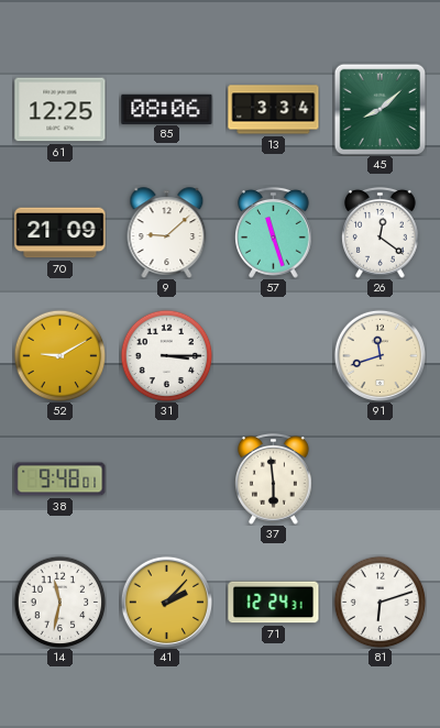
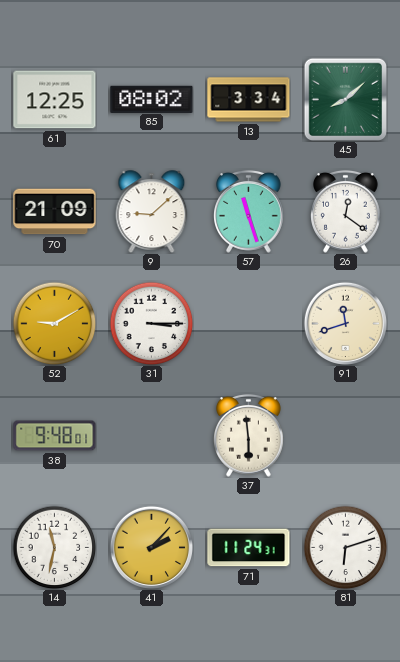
85: 08:06 -> 08:02 (152, 99)
71: 12:24 -> 11:24 (249, 548)
